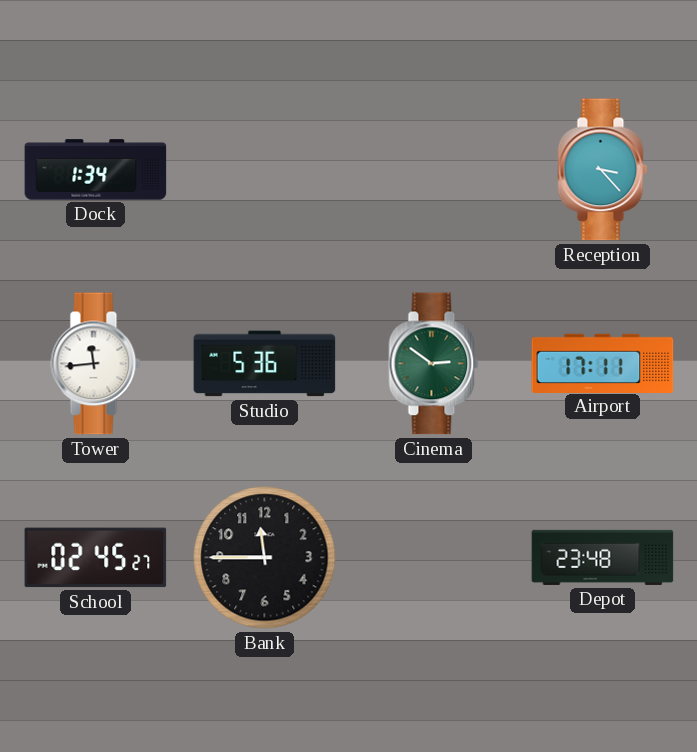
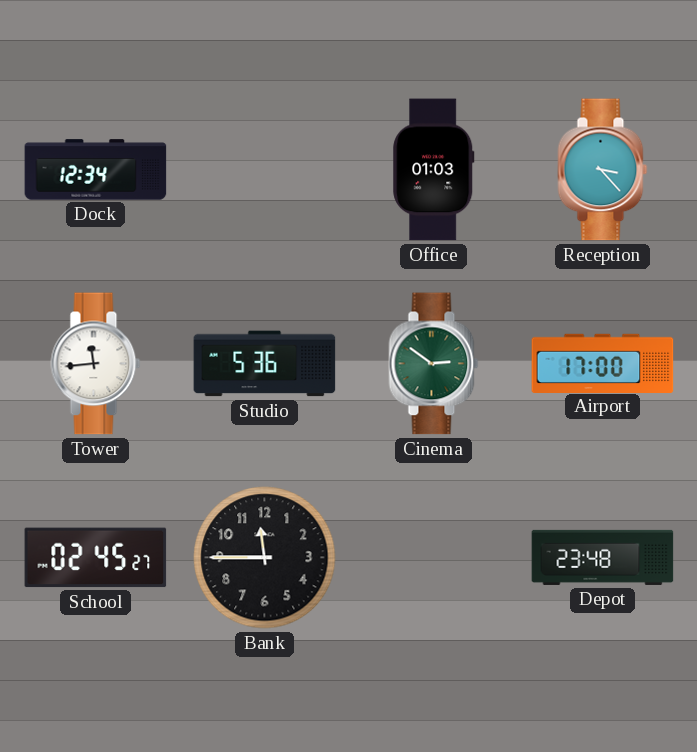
Dock: 1:34 -> 12:34 (96, 170)
Office: none -> 01:03 (434, 170)
Airport: 17:11 -> 17:00 (603, 363)
